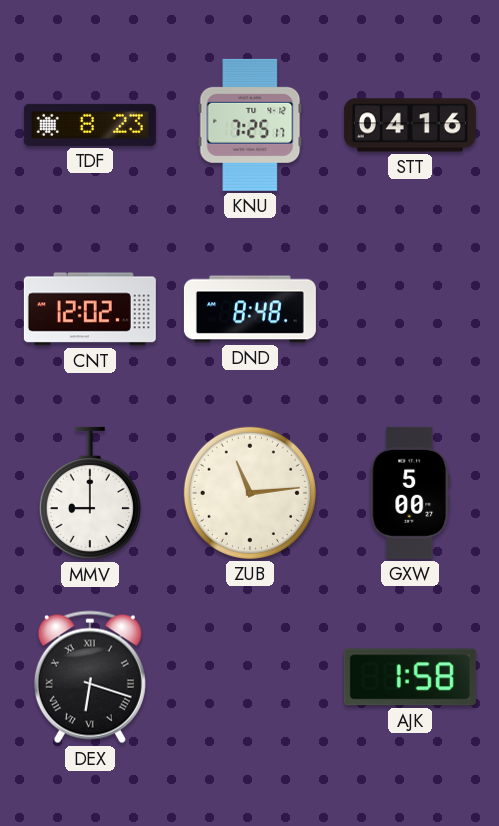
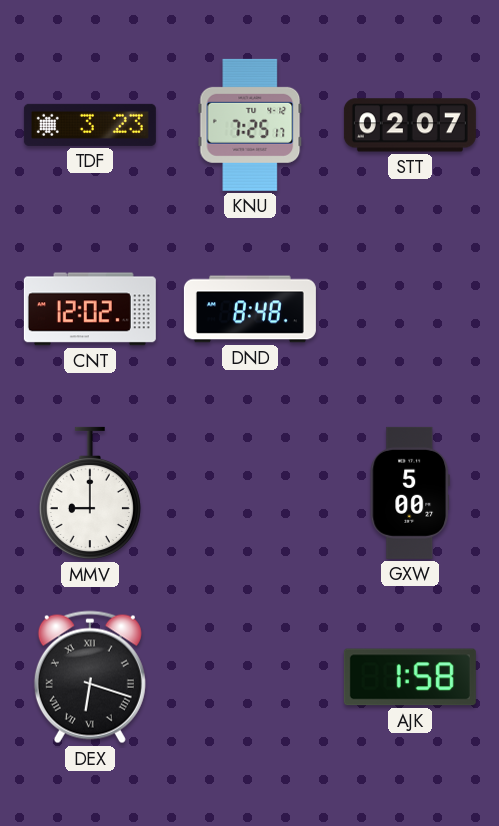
TDF: 8:23 -> 3:23 (90, 125)
STT: 04:16 -> 02:07 (410, 125)
ZUB: 11:14 -> none (250, 493)
